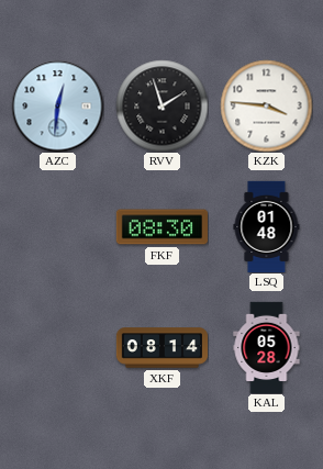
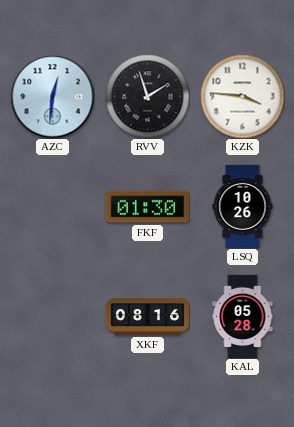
FKF: 08:30 -> 01:30 (147, 207)
LSQ: 01:48 -> 10:26 (243, 206)
XKF: 08:14 -> 08:16 (147, 317)
